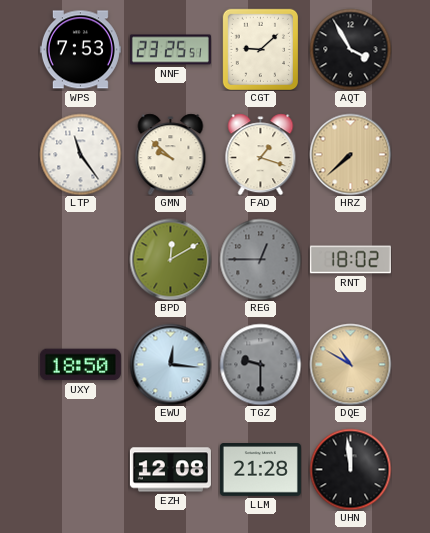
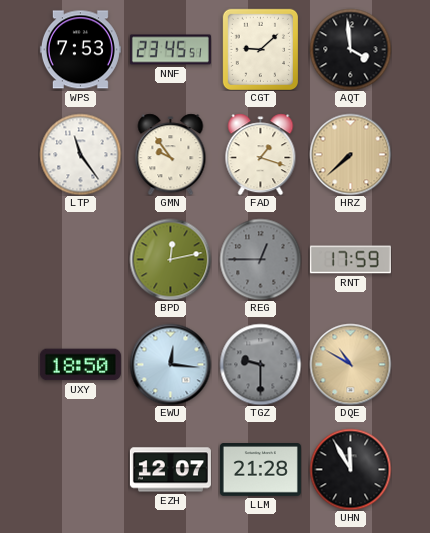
NNF: 23:25 -> 23:45 (170, 50)
AQT: 3:55 -> 3:59 (350, 49)
GMN: 9:52 -> 9:54 (171, 154)
BPD: 12:10 -> 12:13 (170, 259)
RNT: 18:02 -> 17:59 (350, 260)
EZH: 12:08 -> 12:07 (170, 470)
UHN: 11:59 -> 11:55 (350, 469)
